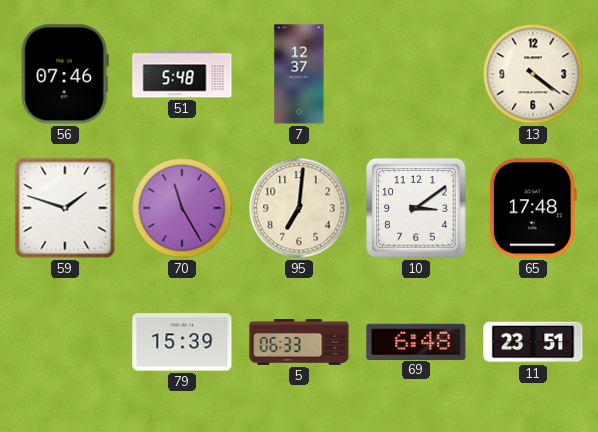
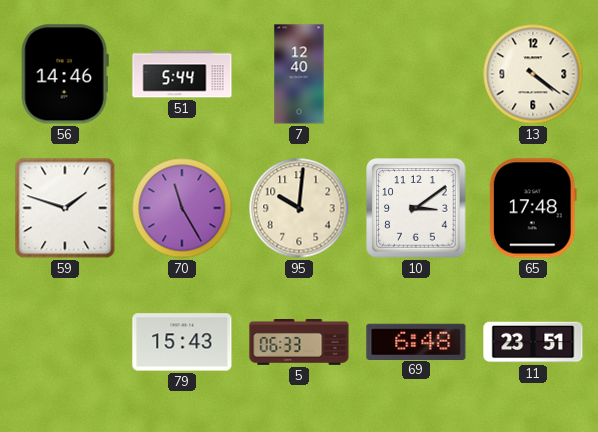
56: 07:46 -> 14:46 (65, 74)
51: 5:48 -> 5:44 (182, 74)
7: 12:37 -> 12:40 (299, 74)
95: 7:01 -> 10:01 (299, 208)
79: 15:39 -> 15:43 (182, 342)
